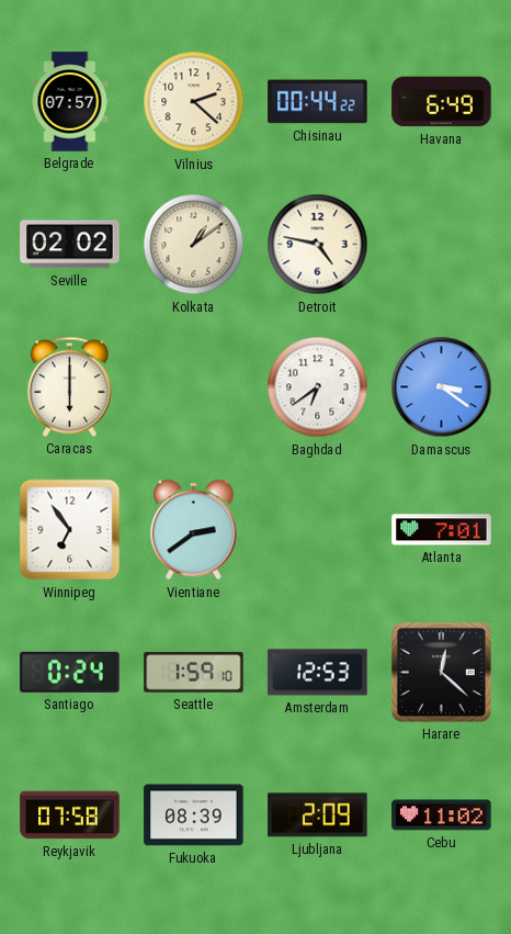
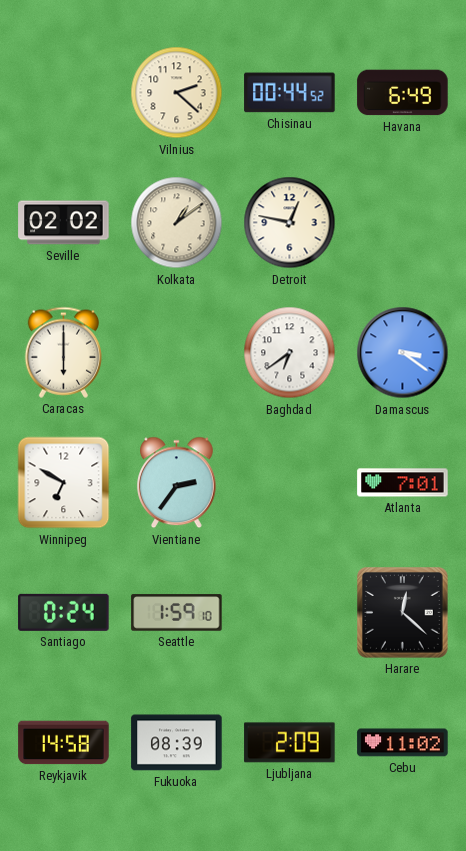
Belgrade: 07:57 -> none (70, 102)
Chisinau: 00:44:22 -> 00:44:52 (290, 93)
Detroit: 4:47 -> 12:47 (290, 223)
Winnipeg: 6:54 -> 6:50 (64, 483)
Vientiane: 2:39 -> 2:36 (177, 483)
Amsterdam: 12:53 -> none (318, 673)
Reykjavik: 07:58 -> 14:58 (64, 743)
